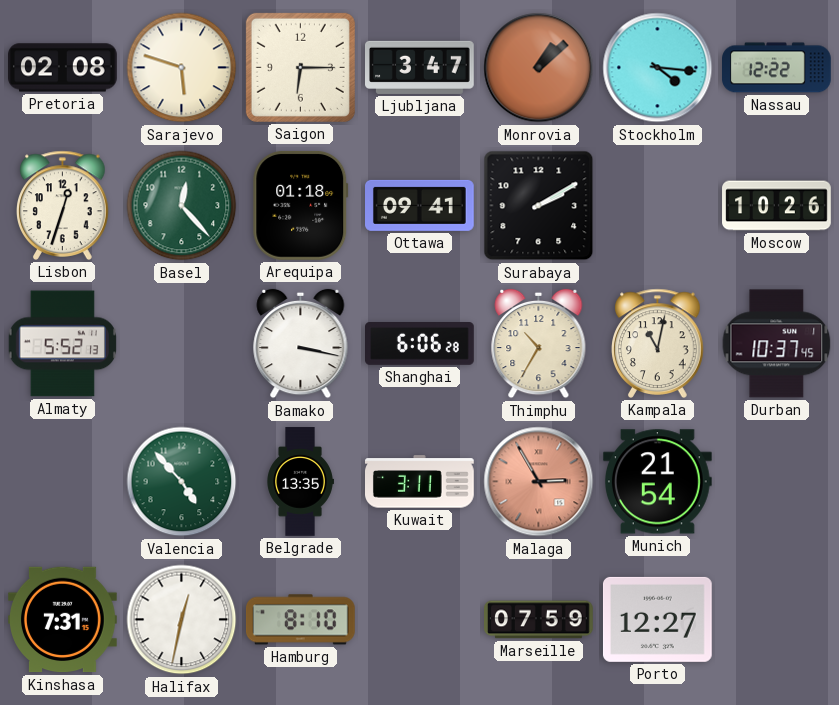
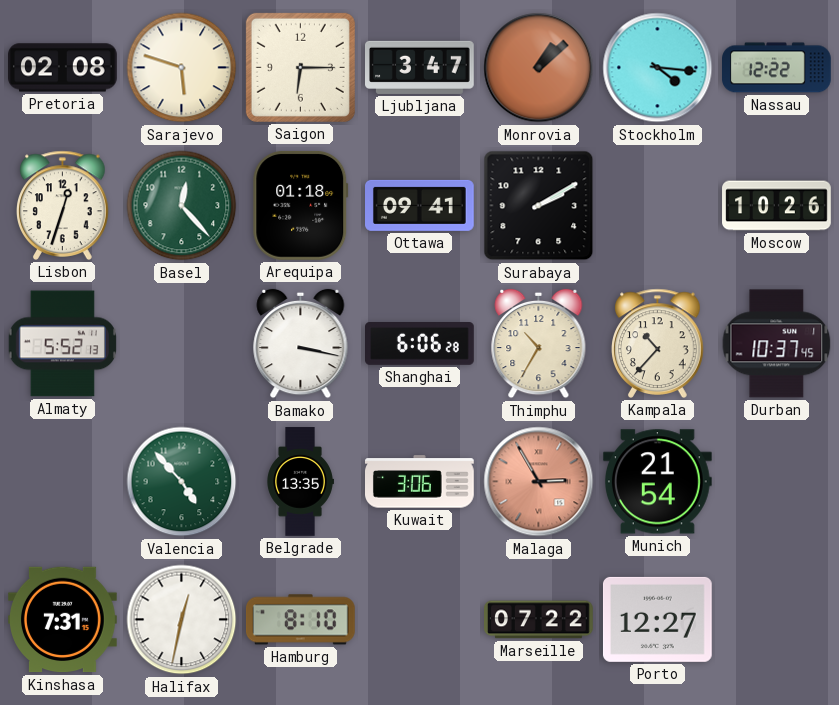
Kampala: 11:02 -> 10:37 (658, 343)
Kuwait: 3:11 -> 3:06 (420, 482)
Marseille: 07:59 -> 07:22 (539, 620)
